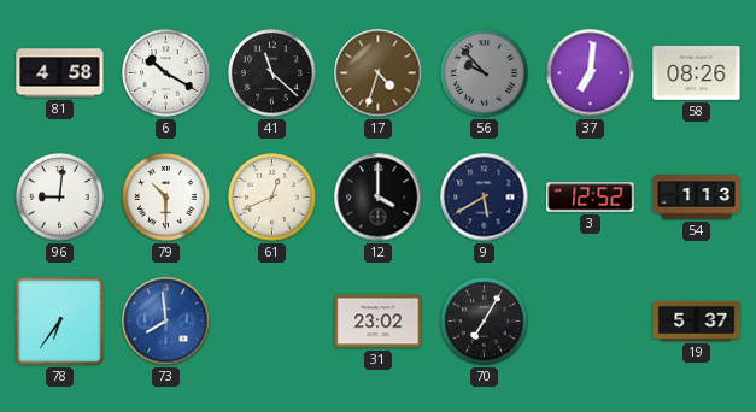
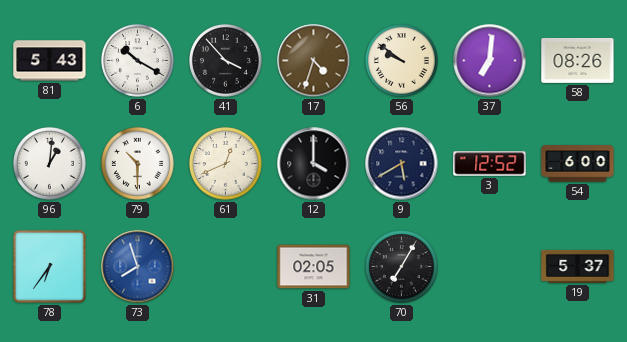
81: 4:58 -> 5:43 (50, 61)
41: 11:22 -> 3:53 (226, 61)
56: 9:53 -> 9:51 (402, 61)
56 dial: grey -> cream (402, 61)
96: 9:01 -> 1:01 (50, 164)
54: 1:13 -> 6:00 (578, 164)
73: 7:59 -> 7:57 (138, 267)
31: 23:02 -> 02:05 (314, 267)
